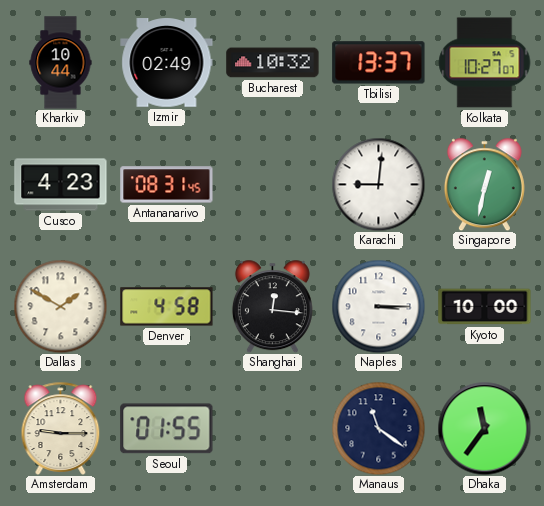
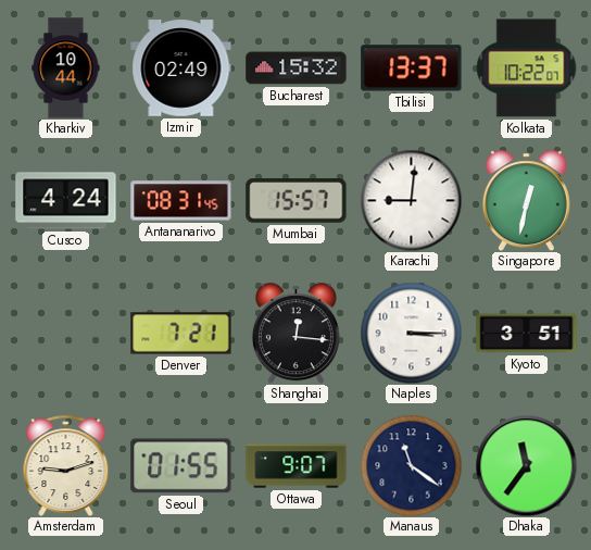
Bucharest: 10:32 -> 15:32 (297, 68)
Kolkata: 10:27 -> 10:22 (526, 68)
Cusco: 4:23 -> 4:24 (66, 201)
Mumbai: none -> 15:57 (297, 201)
Dallas: 1:50 -> none (60, 306)
Denver: 4:58 -> 7:21 (181, 334)
Kyoto: 10:00 -> 3:51 (527, 334)
Amsterdam: 9:15 -> 9:12 (66, 465)
Ottawa: none -> 9:07 (297, 466)
